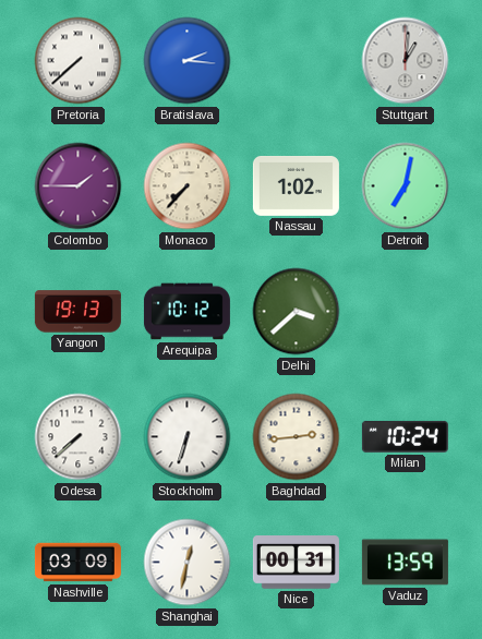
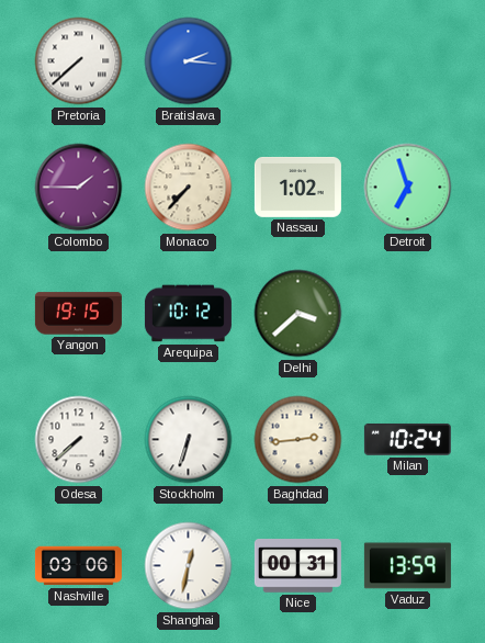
Stuttgart: 1:01 -> none (406, 61)
Detroit: 7:02 -> 6:57 (408, 188)
Yangon: 19:13 -> 19:15 (78, 314)
Nashville: 03:09 -> 03:06 (78, 566)
